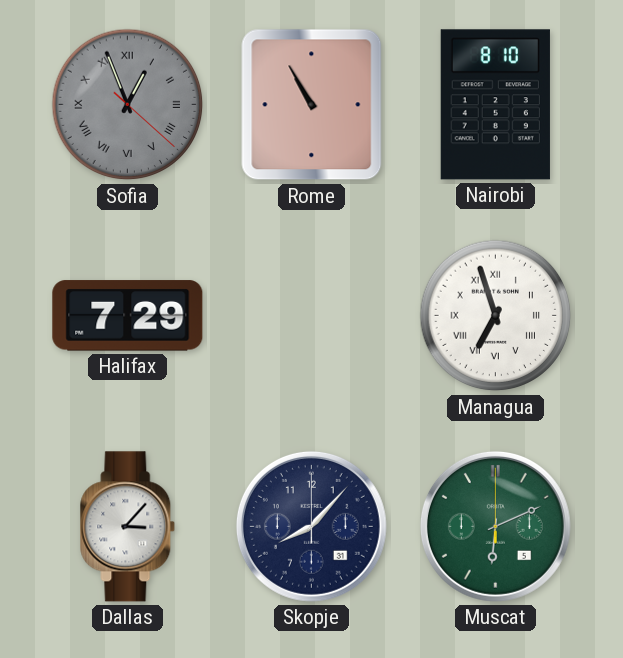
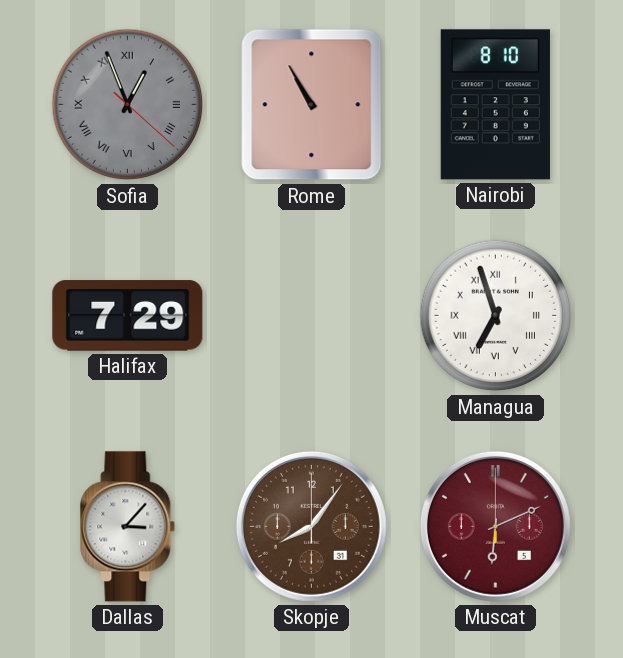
Skopje: 8:07 -> 8:06 (311, 526)
Skopje dial: navy -> brown (311, 526)
Muscat dial: green -> burgundy (495, 526)
